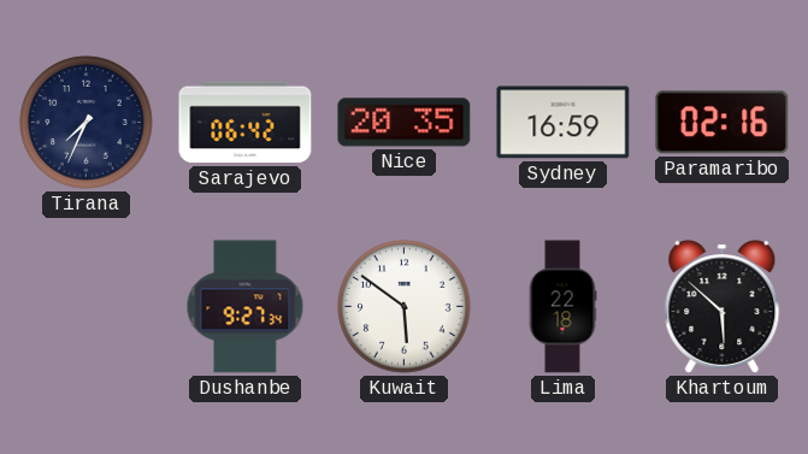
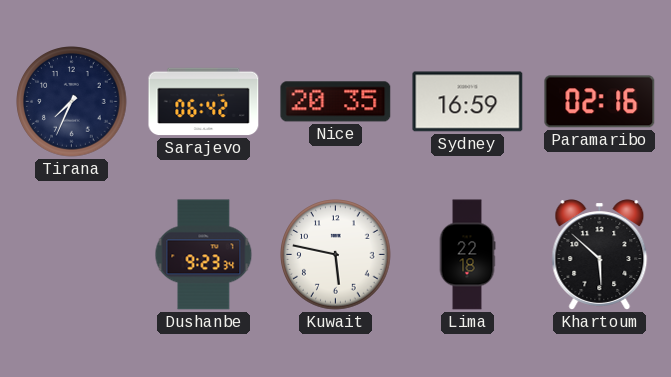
Dushanbe: 9:27 -> 9:23 (204, 255)
Kuwait: 5:51 -> 5:47 (336, 255)
